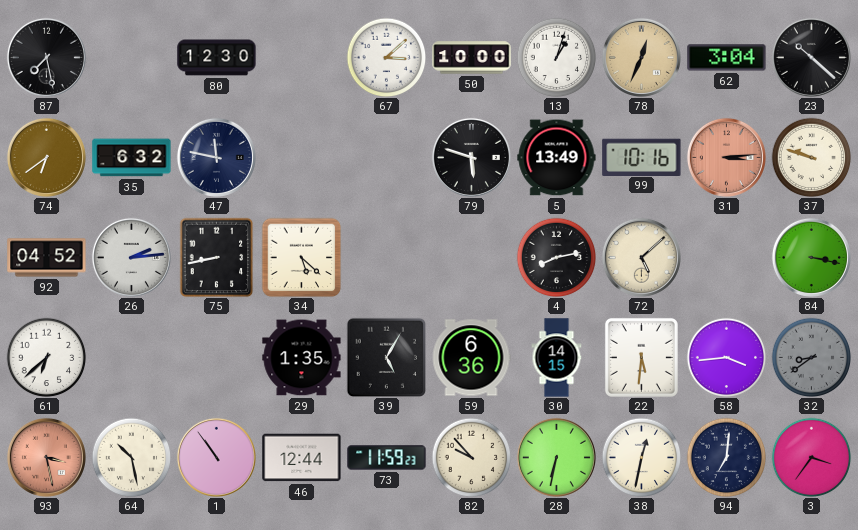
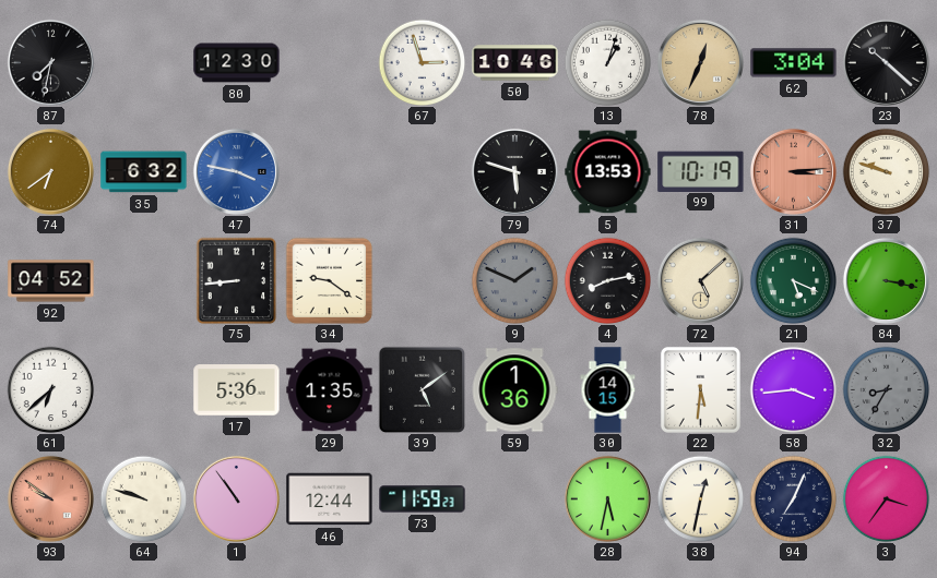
87: 7:28 -> 7:32 (50, 62)
67: 3:08 -> 2:57 (422, 62)
50: 10:00 -> 10:46 (515, 63)
47: 11:47 -> 3:47 (236, 171)
47 dial: navy -> blue (236, 171)
5: 13:49 -> 13:53 (608, 172)
99: 10:16 -> 10:19 (701, 171)
26: 2:14 -> none (131, 257)
75: 8:43 -> 8:44 (237, 280)
34: 5:22 -> 9:21 (329, 280)
9: none -> 1:49 (514, 280)
21: none -> 5:19 (793, 280)
17: none -> 5:36 (237, 390)
39: 5:05 -> 5:09 (422, 389)
59: 6:36 -> 1:36 (514, 390)
32: 8:39 -> 8:35 (886, 389)
93: 3:28 -> 9:51 (50, 498)
64: 10:28 -> 9:48 (143, 498)
82: 9:53 -> none (471, 457)
28: 6:32 -> 5:32 (607, 498)
94: 7:01 -> 7:04 (793, 498)
